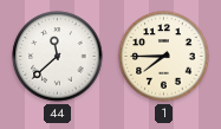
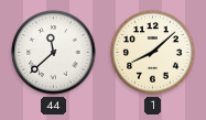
1: 7:45 -> 8:08 (153, 53)
